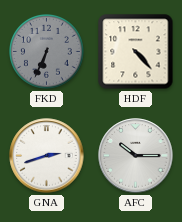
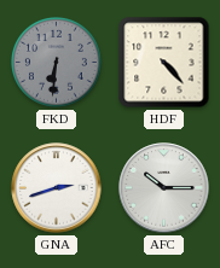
FKD: 6:34 -> 6:31 (57, 63)
